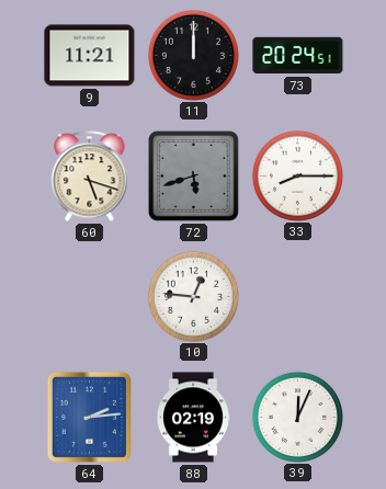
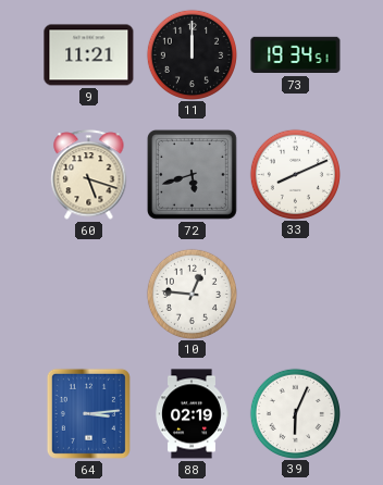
73: 20:24 -> 19:34 (296, 55)
33: 8:15 -> 8:11 (295, 174)
64: 2:14 -> 3:14 (88, 413)
39: 12:04 -> 6:04 (295, 413)
